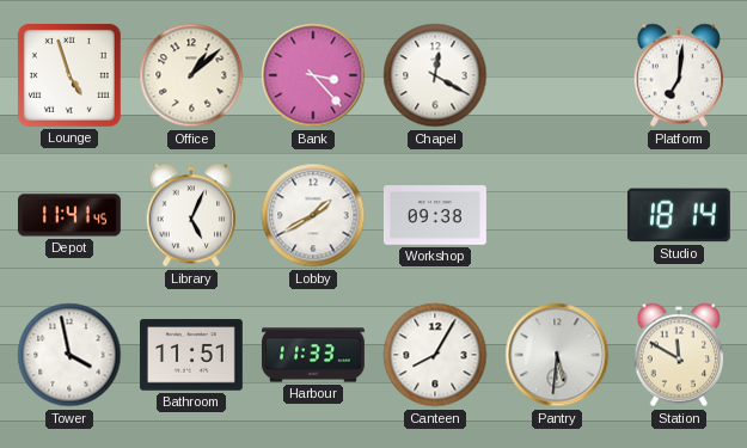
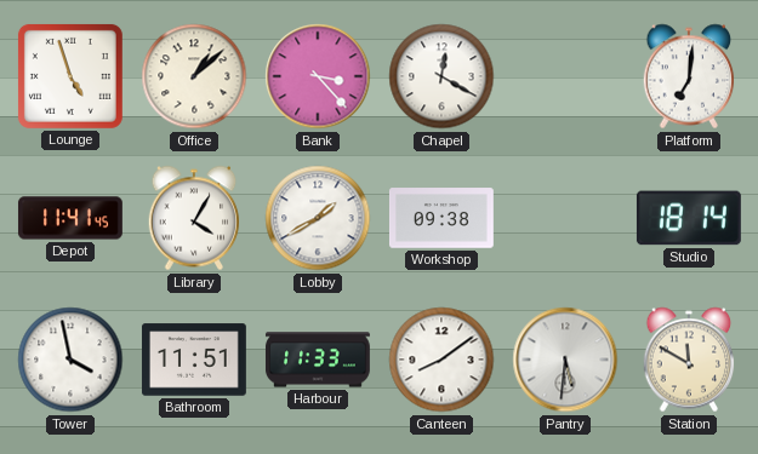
Library: 5:04 -> 4:05 (194, 218)
Canteen: 8:05 -> 8:09 (441, 360)
